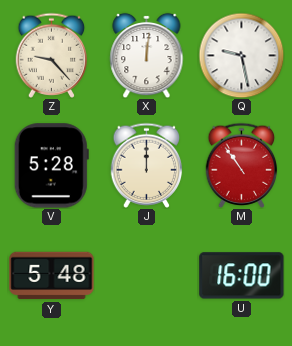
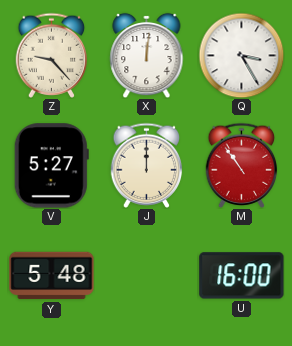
Q: 9:28 -> 3:25 (241, 55)
V: 5:28 -> 5:27 (51, 166)
